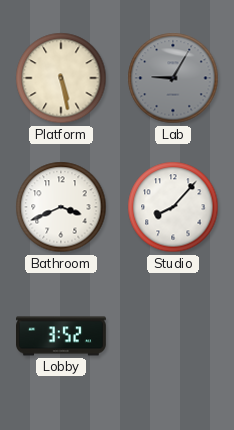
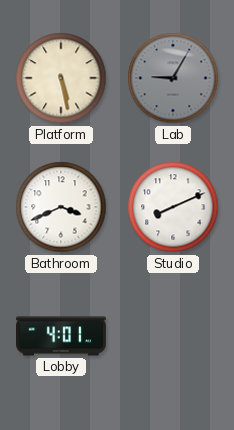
Studio: 8:07 -> 8:11 (173, 207)
Lobby: 3:52 -> 4:01 (62, 336)
